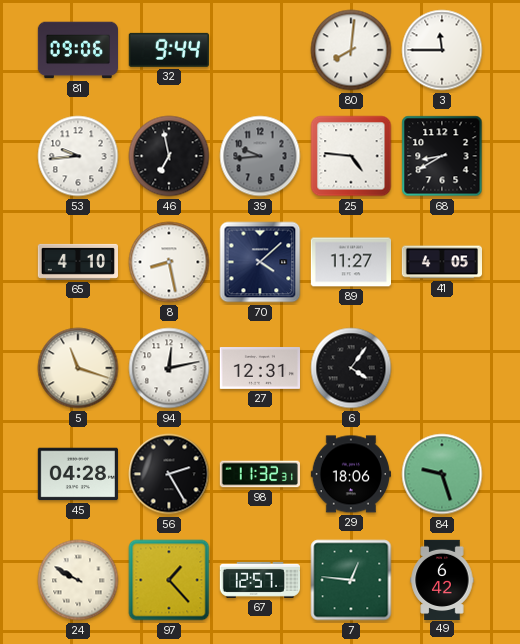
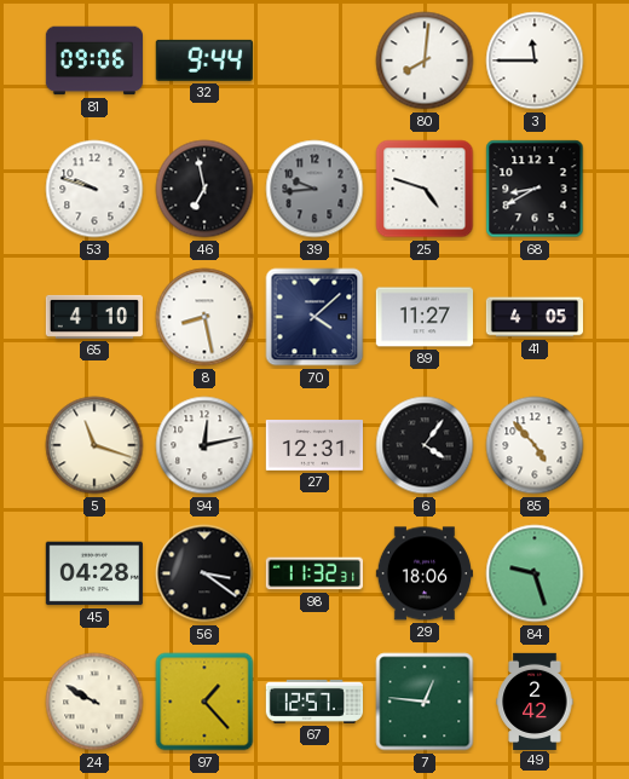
53: 9:44 -> 9:48 (94, 189)
25: 4:46 -> 4:48 (425, 189)
85: none -> 4:53 (535, 445)
56: 2:25 -> 3:21 (204, 573)
49: 6:42 -> 2:42 (535, 700)
